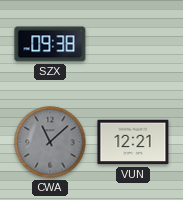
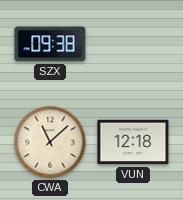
CWA dial: grey -> cream (50, 142)
VUN: 12:21 -> 12:18 (133, 142)
